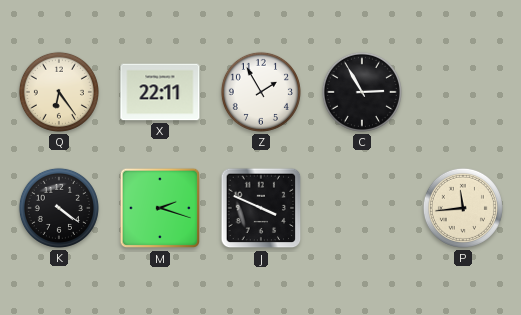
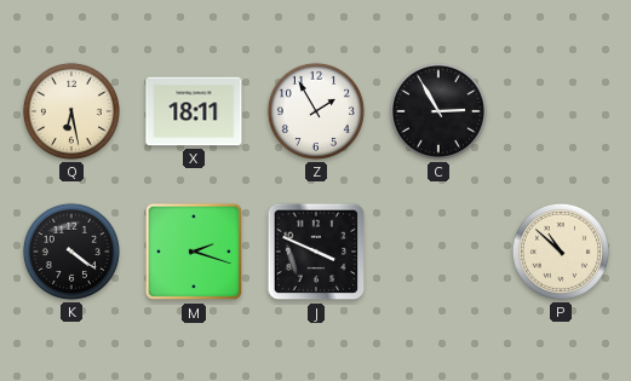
Q: 6:24 -> 6:28 (71, 111)
X: 22:11 -> 18:11 (194, 111)
P: 11:44 -> 10:52 (561, 252)
